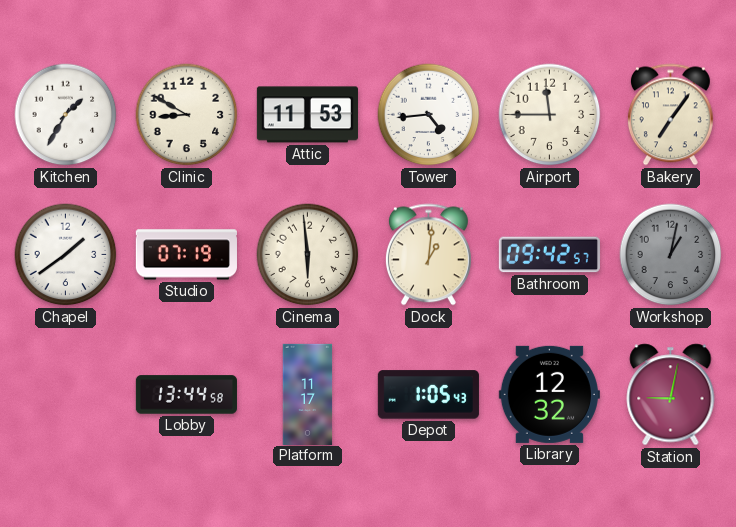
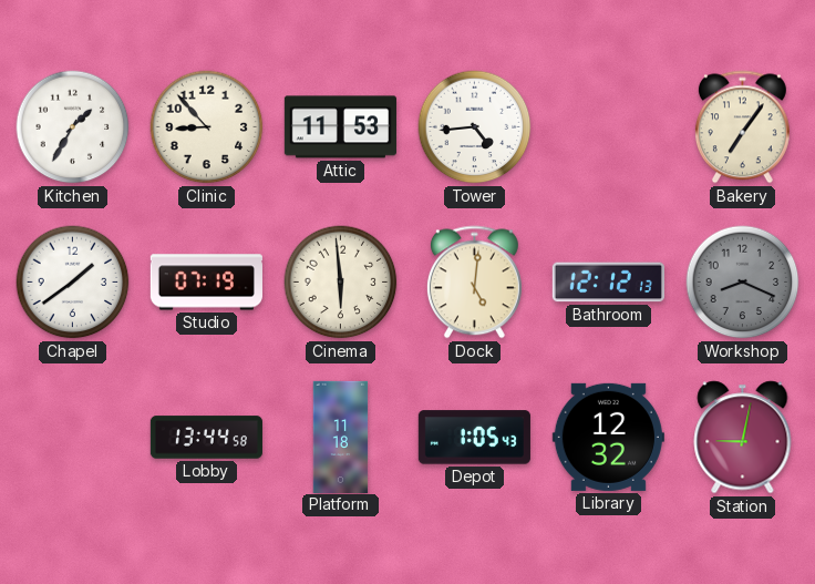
Clinic: 8:50 -> 8:53 (207, 127)
Airport: 11:45 -> none (550, 115)
Dock: 1:01 -> 5:01 (474, 283)
Bathroom: 09:42 -> 12:12 (608, 283)
Workshop: 1:02 -> 8:19 (743, 283)
Platform: 11:17 -> 11:18 (341, 437)
